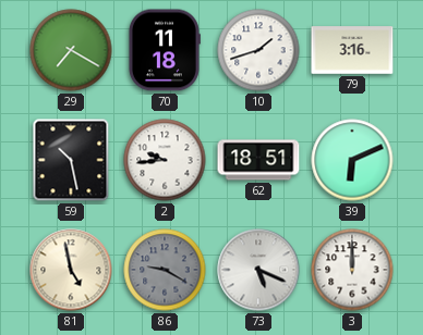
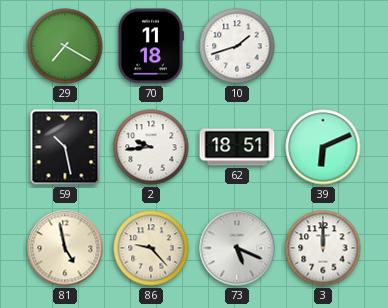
79: 3:16 -> none (352, 50)
86: 9:20 -> 9:23 (151, 248)
86 dial: grey -> cream (151, 248)
